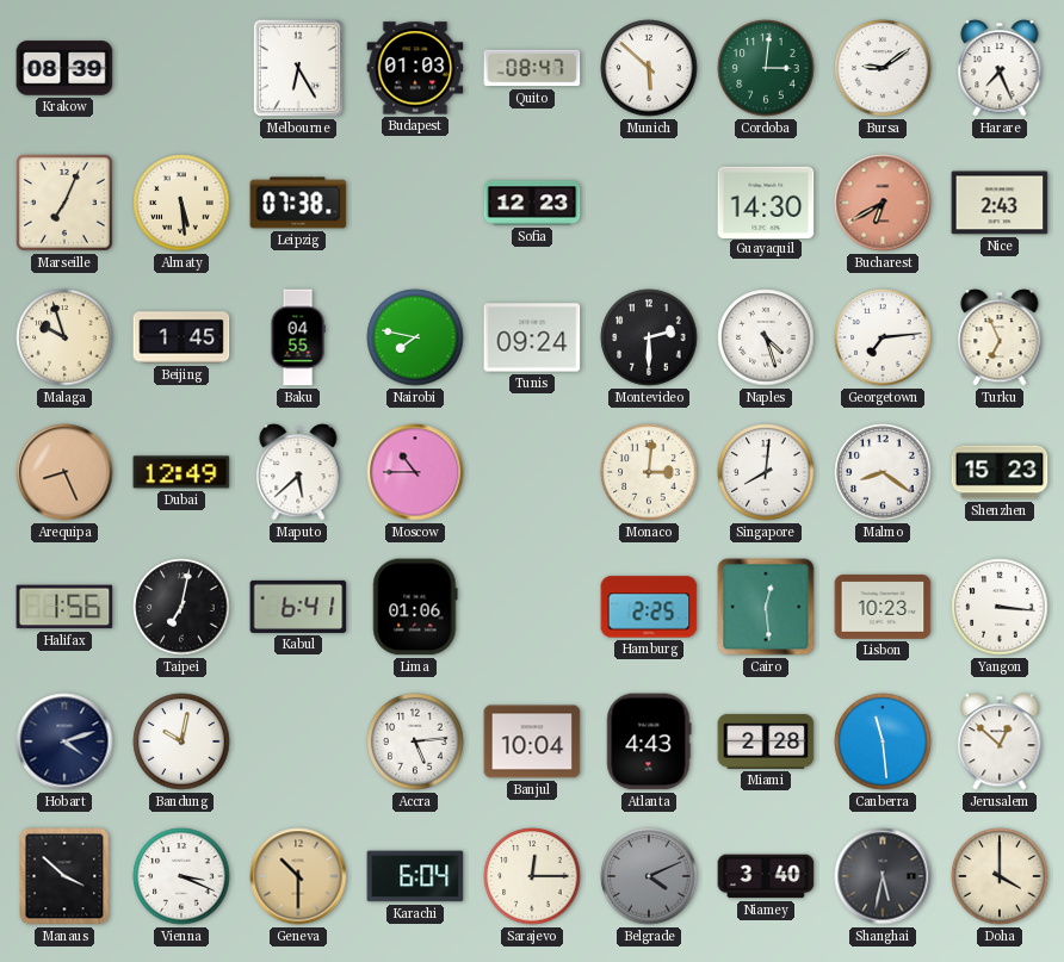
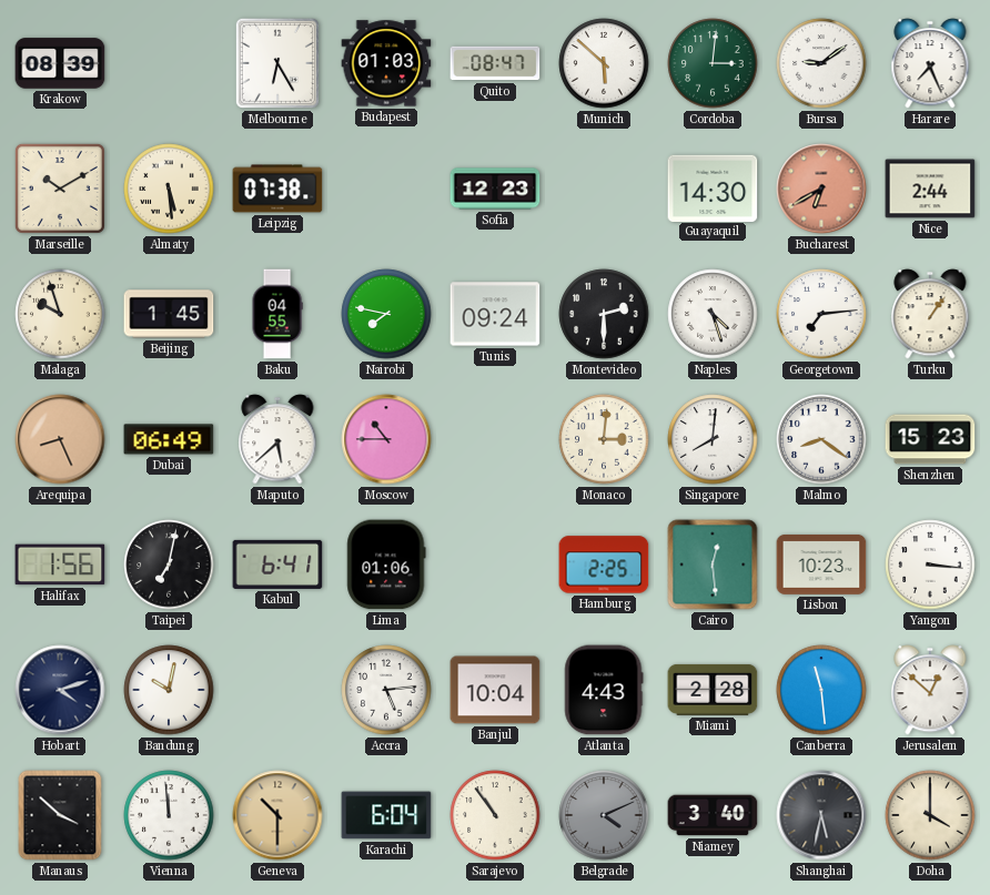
Marseille: 7:04 -> 10:10 (60, 189)
Nice: 2:43 -> 2:44 (930, 189)
Turku: 6:56 -> 1:06 (930, 314)
Dubai: 12:49 -> 06:49 (169, 439)
Vienna: 3:19 -> 11:59 (169, 815)
Sarajevo: 12:15 -> 10:54 (495, 815)
